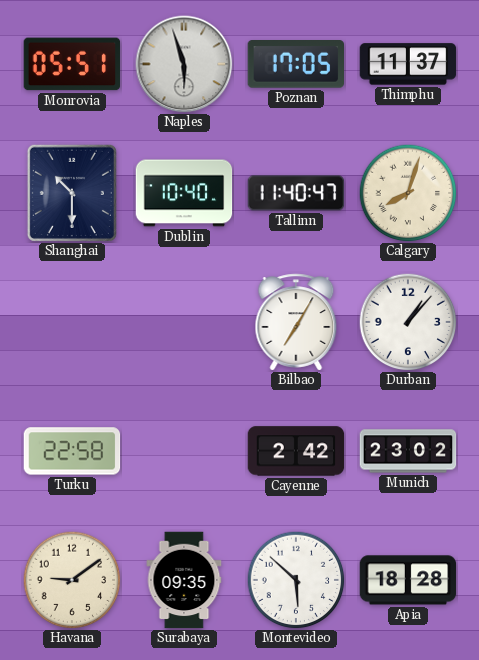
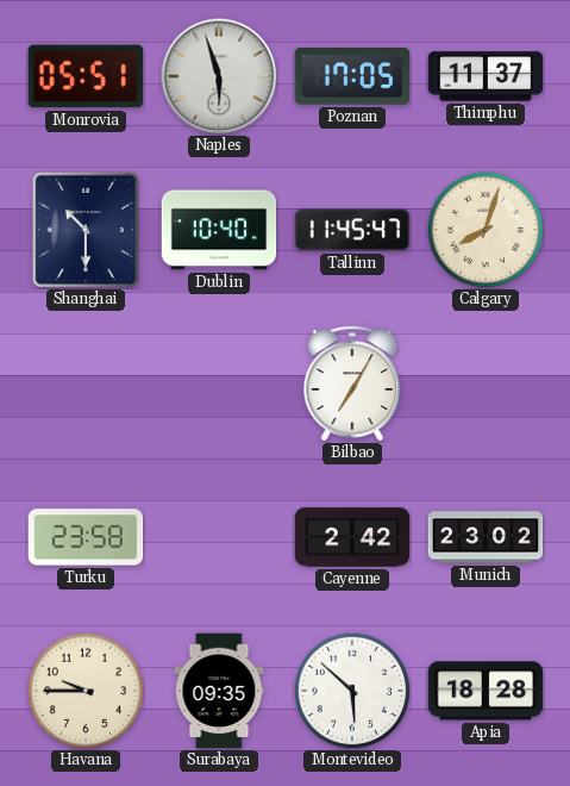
Tallinn: 11:40 -> 11:45 (352, 230)
Durban: 1:07 -> none (408, 322)
Turku: 22:58 -> 23:58 (86, 537)
Havana: 9:09 -> 9:45 (86, 691)
